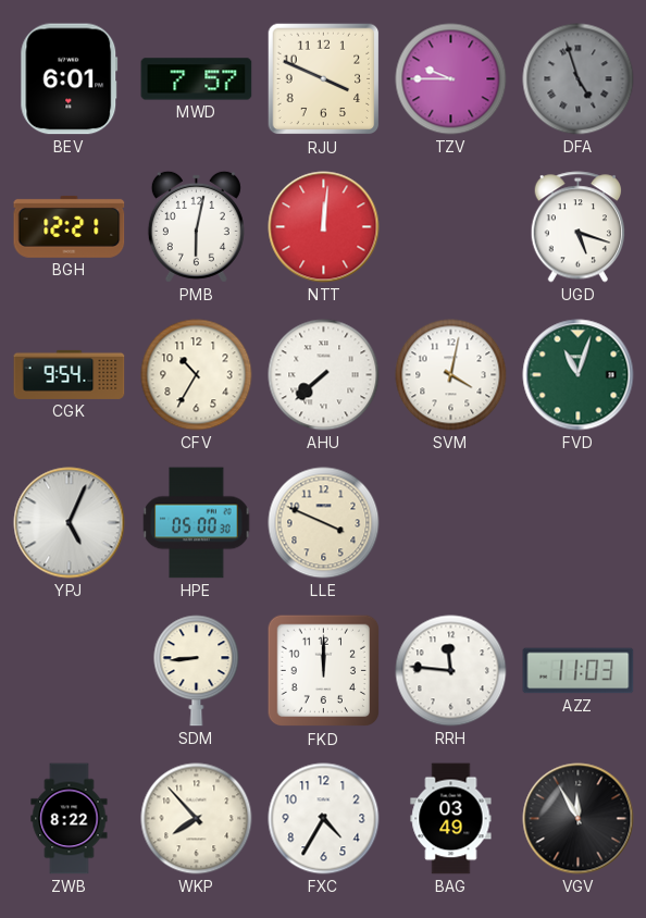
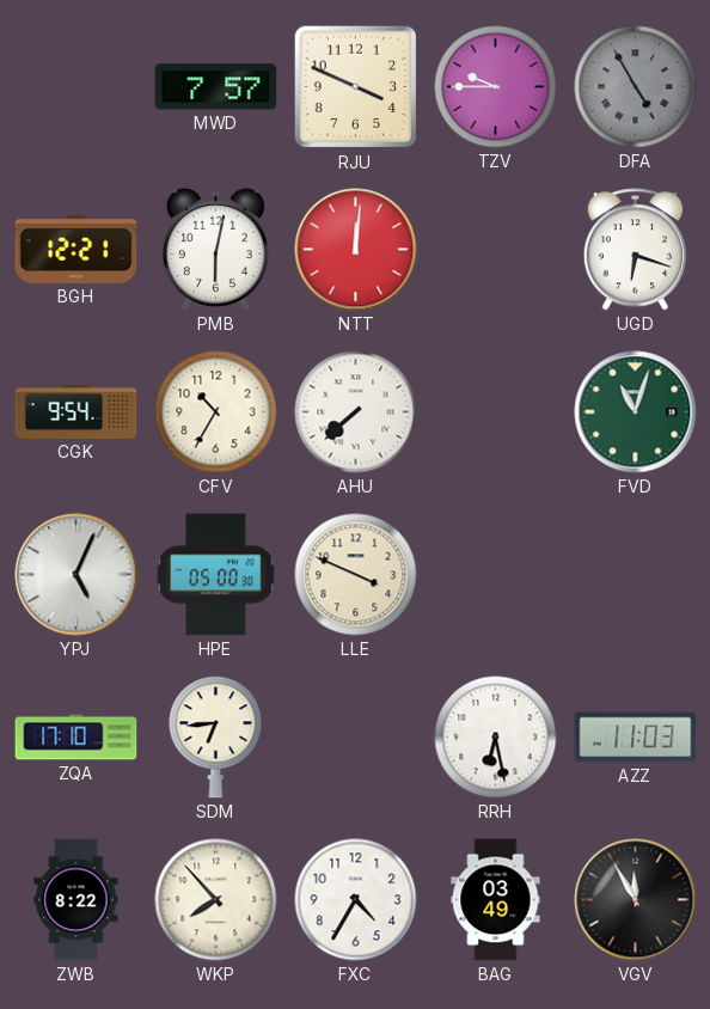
BEV: 6:01 -> none (70, 79)
DFA: 4:57 -> 4:55 (636, 87)
UGD: 5:18 -> 6:18 (635, 250)
SVM: 4:02 -> none (451, 375)
ZQA: none -> 17:10 (76, 738)
SDM: 8:44 -> 6:44 (216, 738)
FKD: 12:00 -> none (324, 671)
RRH: 11:46 -> 6:28 (496, 738)
